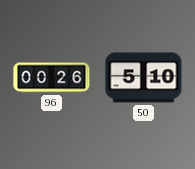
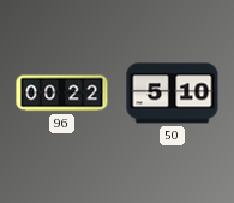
96: 00:26 -> 00:22 (62, 94)
